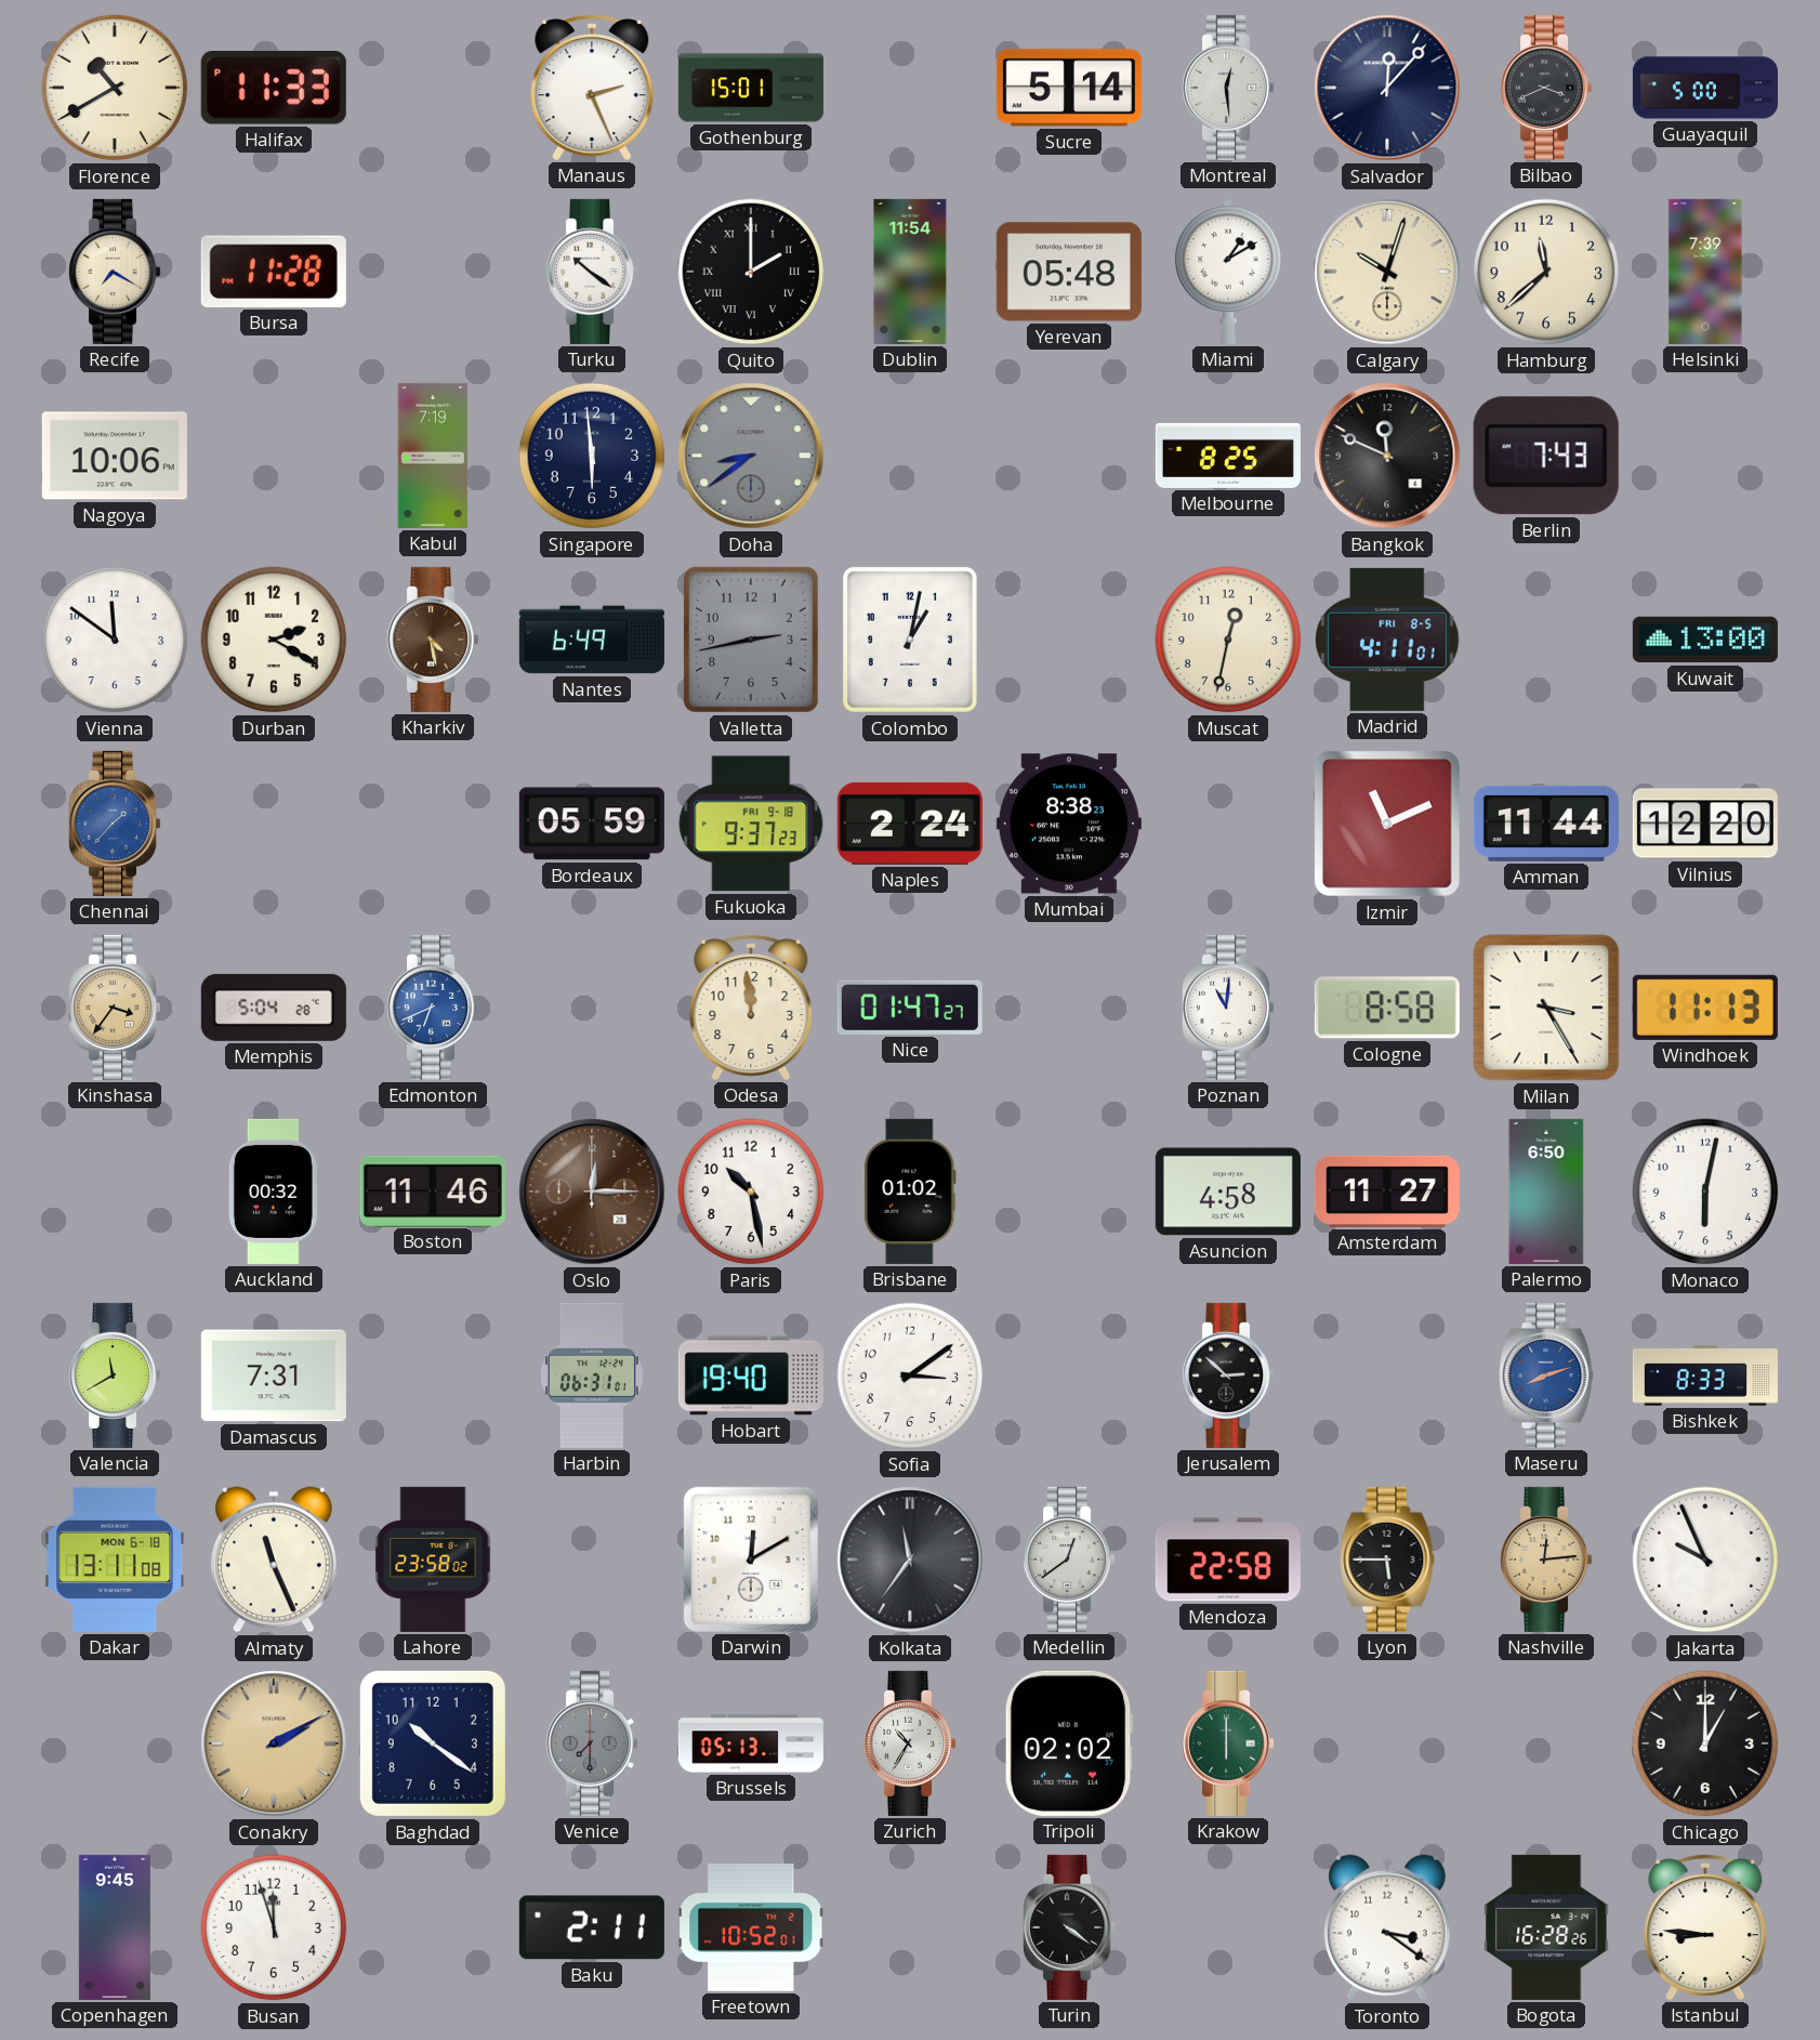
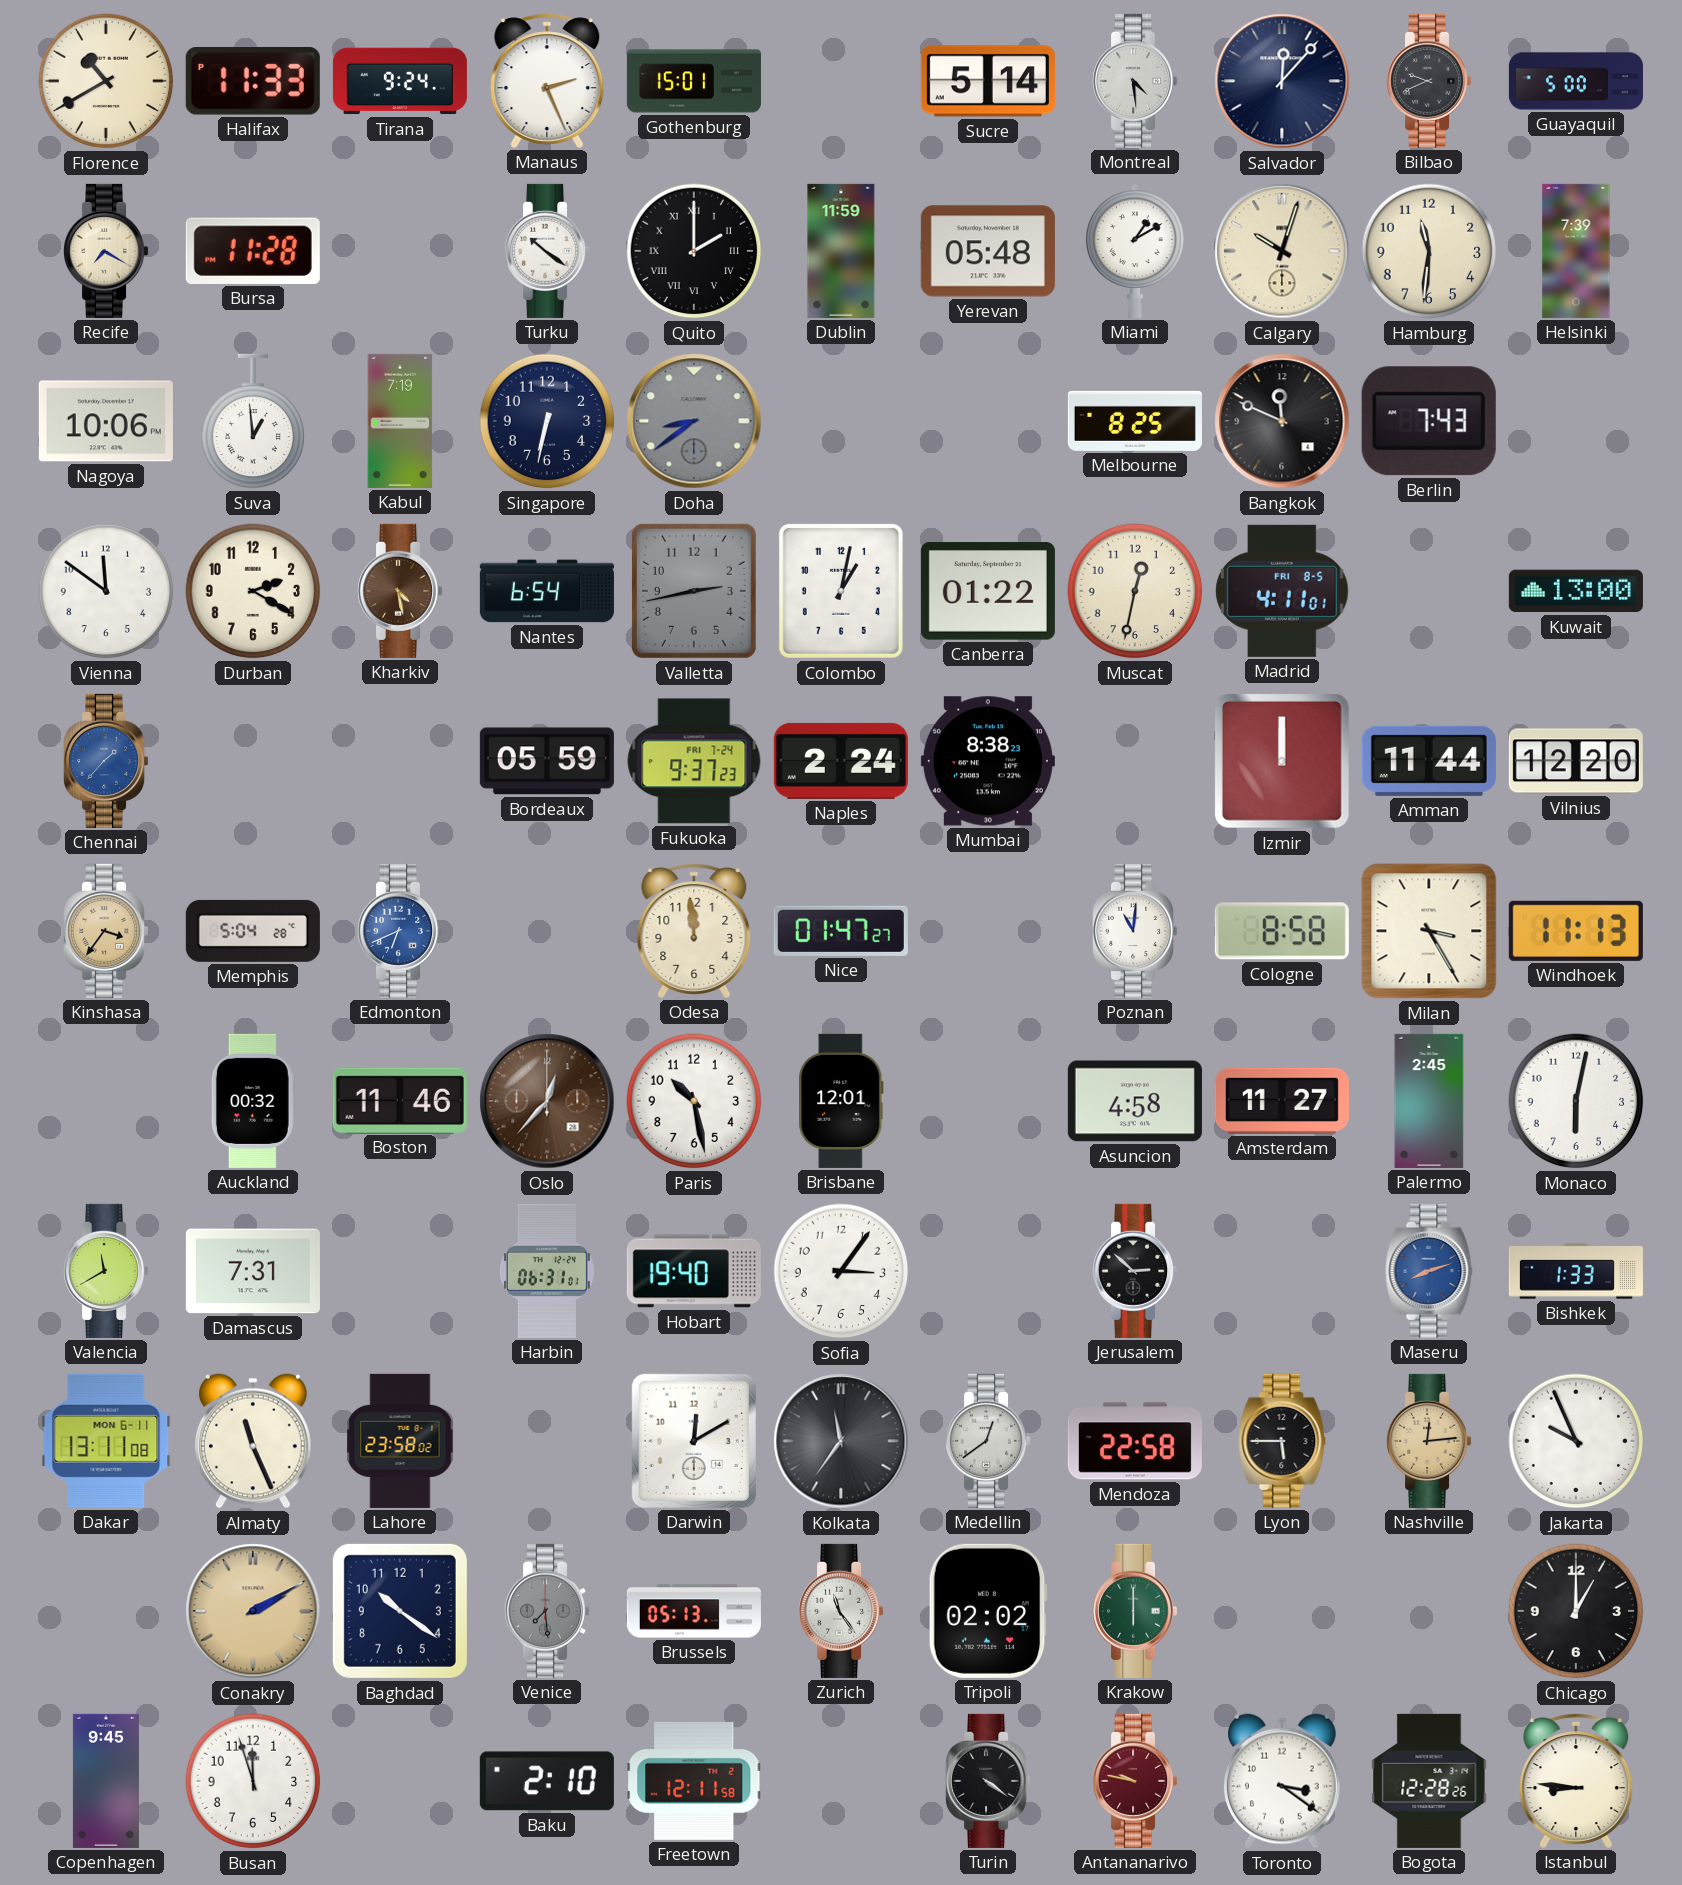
Tirana: none -> 9:24 (400, 81)
Montreal: 12:29 -> 4:29 (1136, 81)
Bilbao: 3:41 -> 9:41 (1430, 81)
Dublin: 11:54 -> 11:59 (841, 251)
Hamburg: 11:38 -> 11:31 (1429, 251)
Suva: none -> 12:59 (253, 421)
Singapore: 5:59 -> 6:32 (547, 421)
Nantes: 6:49 -> 6:54 (547, 591)
Canberra: none -> 01:22 (988, 591)
Fukuoka date: FRI 9-18 -> FRI 7-24 (694, 761)
Izmir: 11:11 -> 12:00 (1282, 761)
Oslo: 12:15 -> 12:37 (547, 1101)
Brisbane: 01:02 -> 12:01 (841, 1101)
Palermo: 6:50 -> 2:45 (1429, 1101)
Sofia: 3:09 -> 3:06 (841, 1271)
Bishkek: 8:33 -> 1:33 (1576, 1271)
Dakar date: MON 6-18 -> MON 6-11 (106, 1441)
Venice: 7:30 -> 7:29 (548, 1611)
Zurich: 10:35 -> 11:24 (842, 1611)
Baku: 2:11 -> 2:10 (547, 1781)
Freetown: 10:52 -> 12:11 (694, 1781)
Antananarivo: none -> 9:47 (1136, 1781)
Bogota: 16:28 -> 12:28 (1429, 1781)
